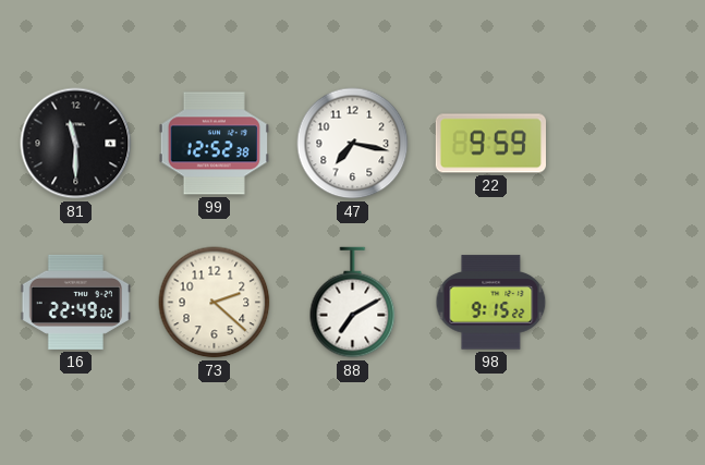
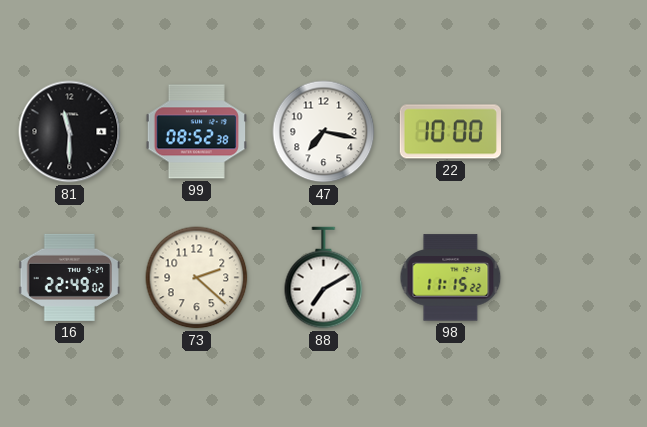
99: 12:52 -> 08:52 (196, 132)
22: 9:59 -> 10:00 (450, 132)
98: 9:15 -> 11:15 (451, 278)
